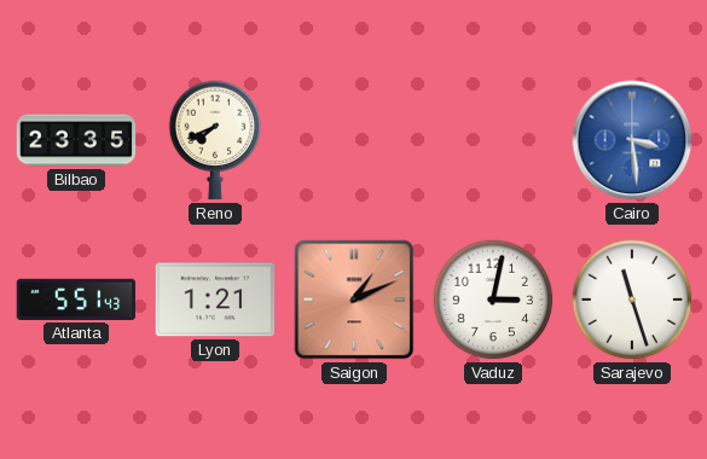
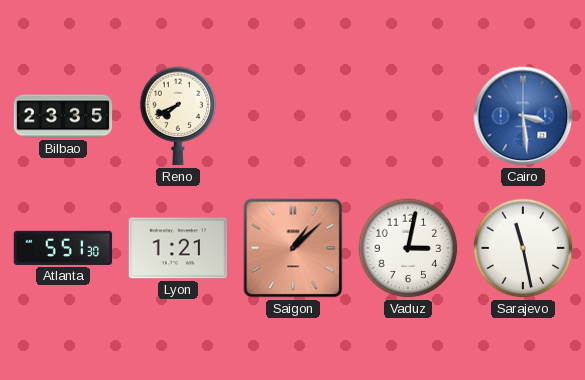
Atlanta: 5:51:43 -> 5:51:30 (63, 248)
Saigon: 1:11 -> 1:08 (293, 248)
Sarajevo: 11:27 -> 11:28 (523, 248)
